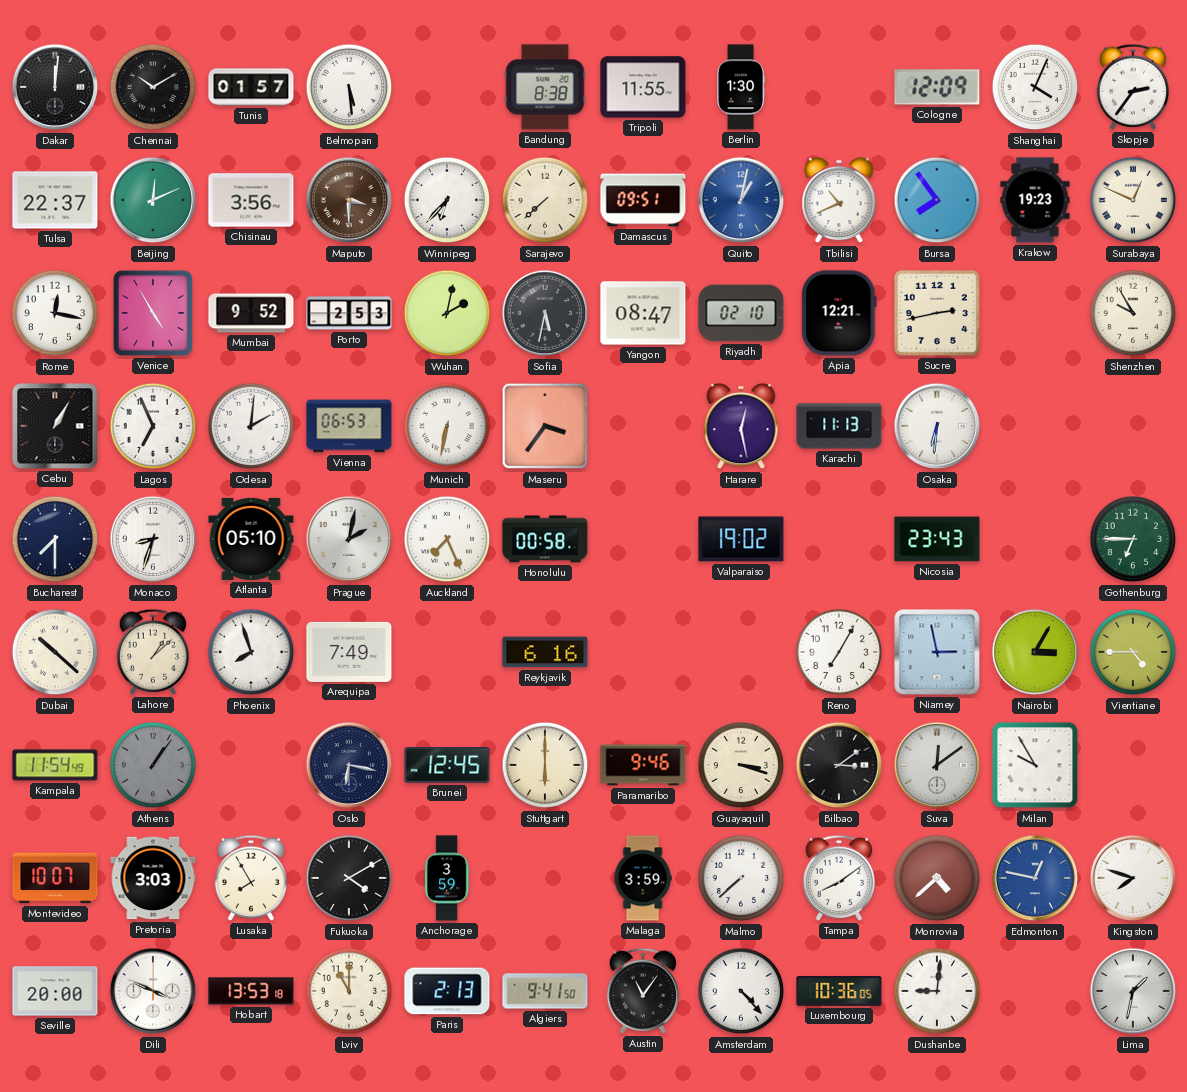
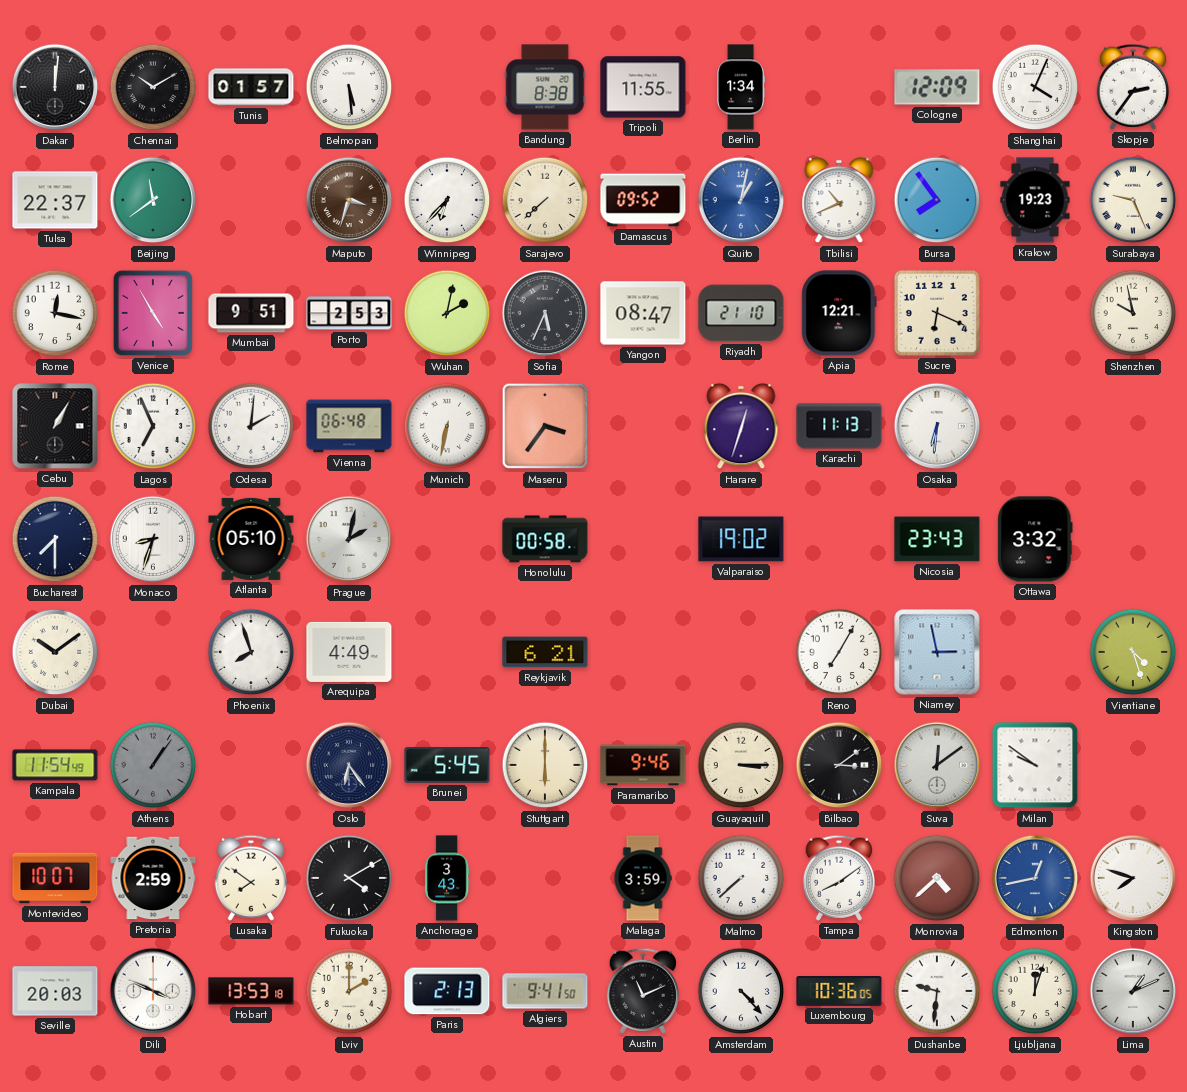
Berlin: 1:30 -> 1:34 (741, 87)
Beijing: 12:11 -> 11:39 (153, 200)
Chisinau: 3:56 -> none (251, 200)
Maputo: 3:30 -> 3:33 (349, 200)
Damascus: 09:51 -> 09:52 (643, 200)
Surabaya: 12:49 -> 9:26 (1133, 200)
Mumbai: 9:52 -> 9:51 (251, 313)
Sofia: 5:32 -> 5:34 (545, 313)
Riyadh: 02:10 -> 21:10 (741, 313)
Sucre: 2:43 -> 6:19 (937, 313)
Shenzhen: 9:55 -> 9:58 (1133, 313)
Vienna: 06:53 -> 06:48 (349, 426)
Harare: 12:28 -> 12:33 (741, 426)
Auckland: 7:26 -> none (447, 539)
Ottawa: none -> 3:32 (1035, 539)
Gothenburg: 6:45 -> none (1133, 539)
Dubai: 10:22 -> 10:09 (55, 652)
Lahore: 1:08 -> none (152, 652)
Arequipa: 7:49 -> 4:49 (349, 652)
Reykjavik: 6:16 -> 6:21 (545, 652)
Nairobi: 3:05 -> none (1035, 652)
Vientiane: 4:45 -> 4:27 (1133, 652)
Oslo: 6:17 -> 6:24 (349, 765)
Brunei: 12:45 -> 5:45 (447, 766)
Guayaquil: 3:18 -> 3:15 (741, 765)
Milan: 9:55 -> 9:51 (1035, 765)
Pretoria: 3:03 -> 2:59 (153, 878)
Lusaka: 7:55 -> 7:51 (250, 878)
Anchorage: 3:59 -> 3:43 (448, 878)
Edmonton: 12:47 -> 12:43 (1035, 878)
Seville: 20:00 -> 20:03 (55, 991)
Lviv: 11:00 -> 2:00 (349, 991)
Austin: 11:06 -> 11:11 (642, 991)
Dushanbe: 9:01 -> 9:31 (937, 991)
Ljubljana: none -> 12:03 (1035, 991)
Lima: 1:32 -> 1:11 (1133, 991)
